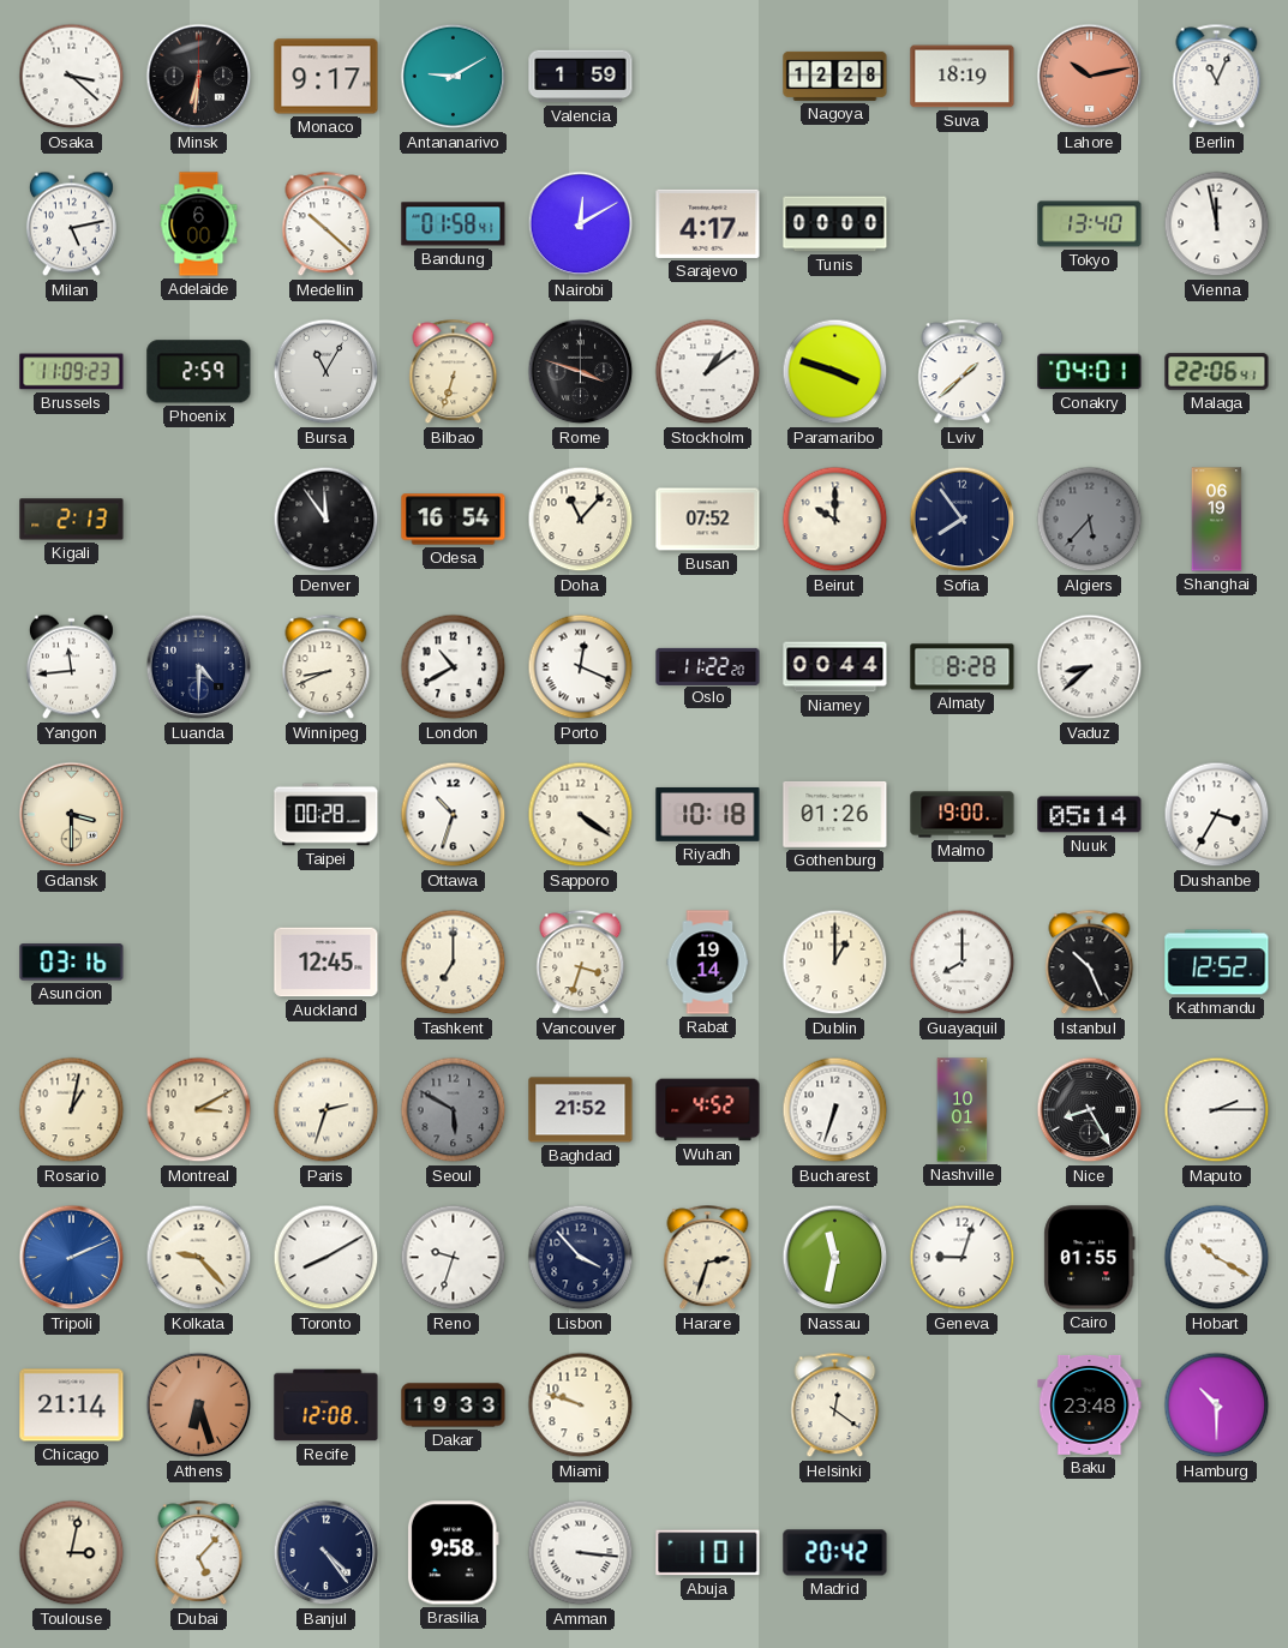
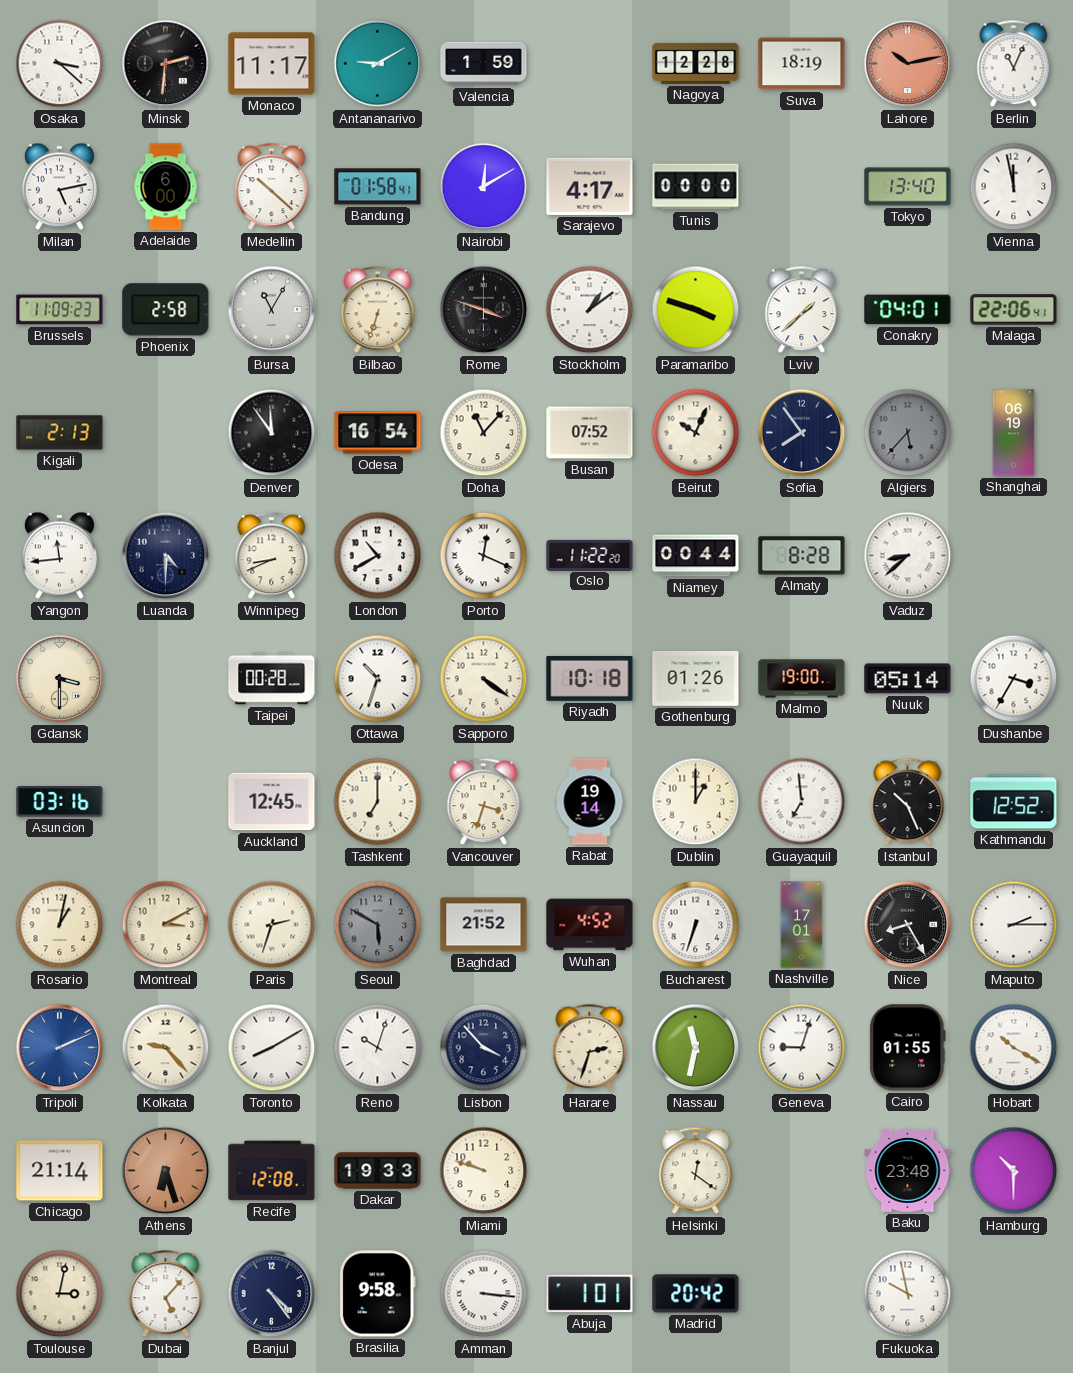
Minsk: 6:31 -> 2:31 (166, 64)
Monaco: 9:17 -> 11:17 (272, 64)
Phoenix: 2:59 -> 2:58 (166, 310)
Beirut: 10:00 -> 10:04 (696, 433)
Guayaquil: 8:00 -> 6:59 (802, 802)
Nashville: 10:01 -> 17:01 (802, 925)
Reno: 9:33 -> 10:03 (378, 1048)
Fukuoka: none -> 9:58 (908, 1294)
